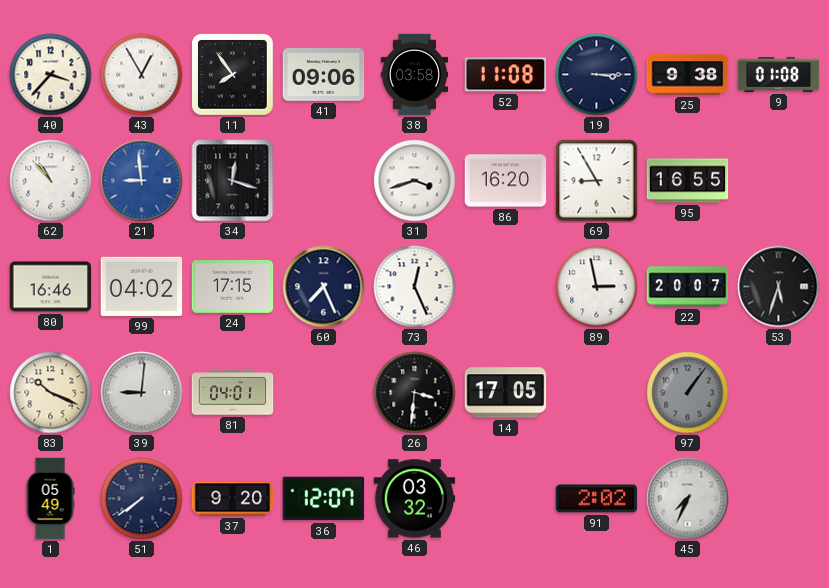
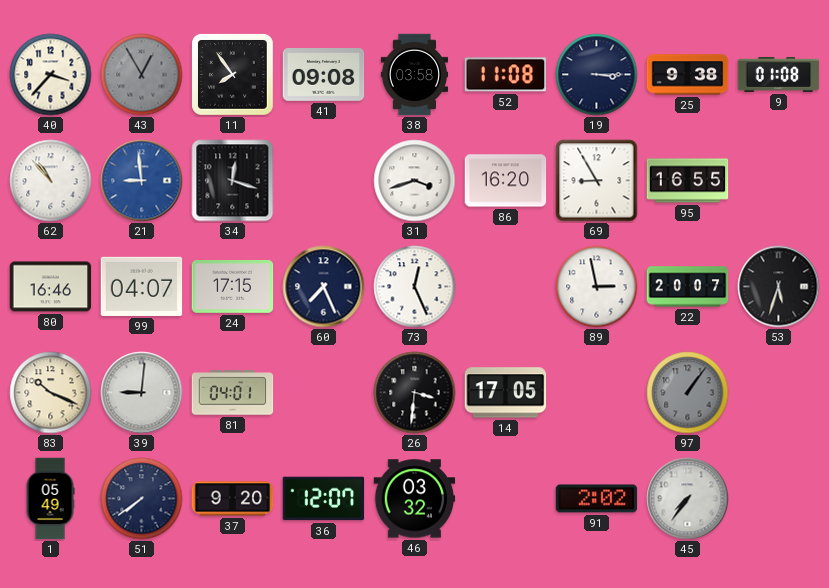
43 dial: white -> grey (142, 75)
41: 09:06 -> 09:08 (324, 75)
99: 04:02 -> 04:07 (142, 286)
45: 7:34 -> 7:36 (688, 499)
